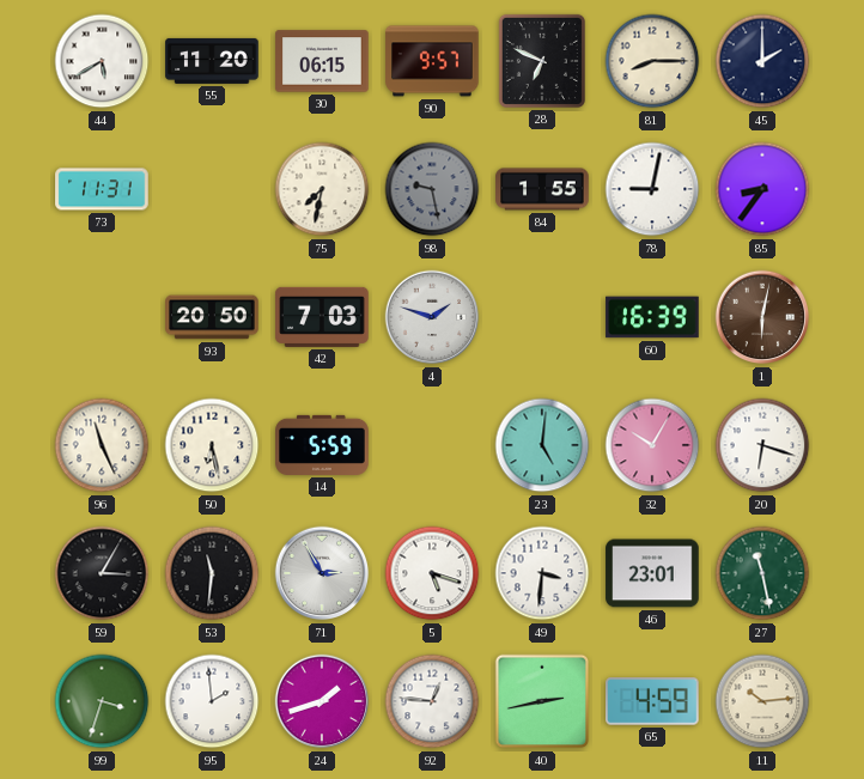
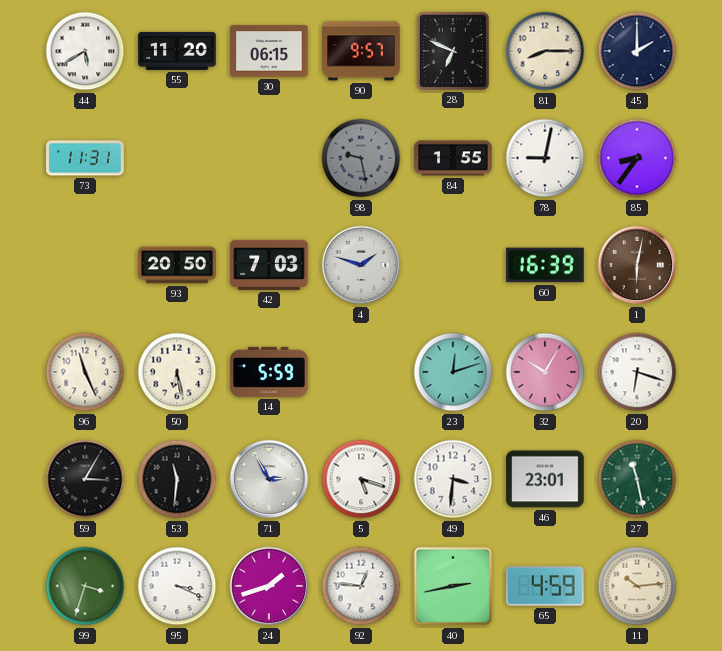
75: 7:32 -> none (322, 189)
23: 5:01 -> 12:12 (453, 372)
95: 1:59 -> 3:19 (177, 586)
